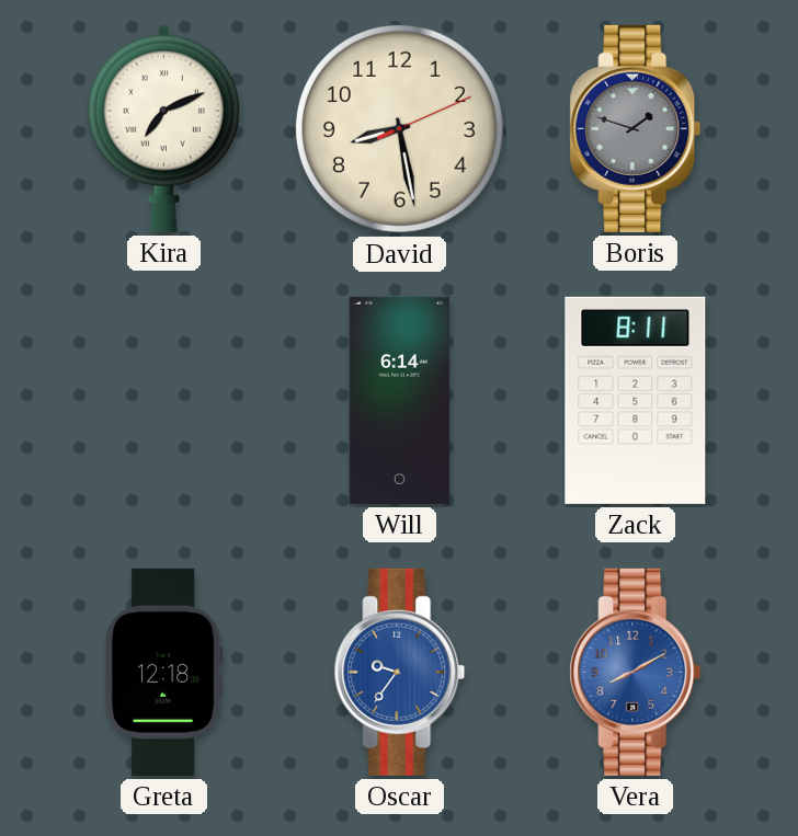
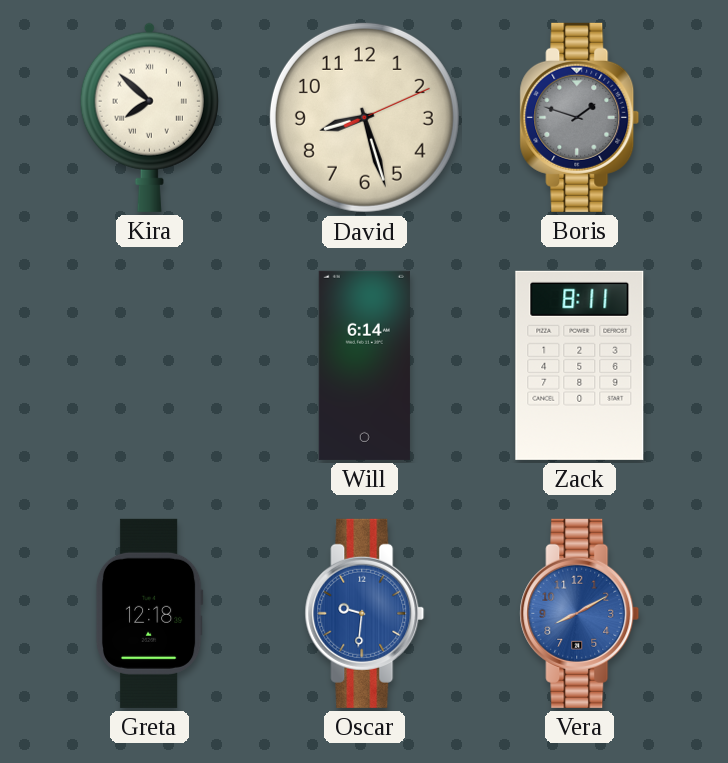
Kira: 7:11 -> 7:52 (149, 117)
David: 8:28 -> 8:27 (364, 117)
Oscar: 9:36 -> 9:31 (365, 613)
